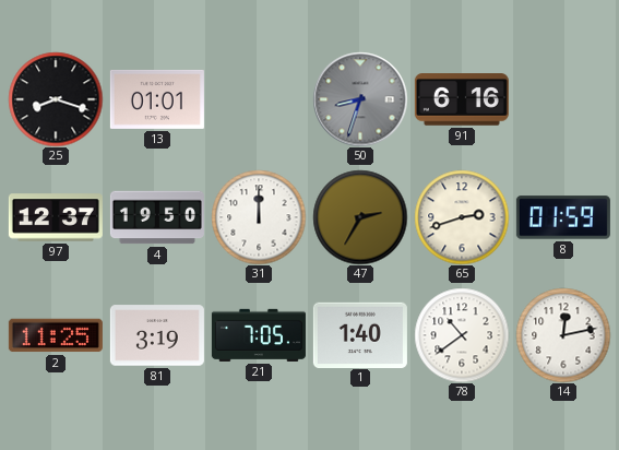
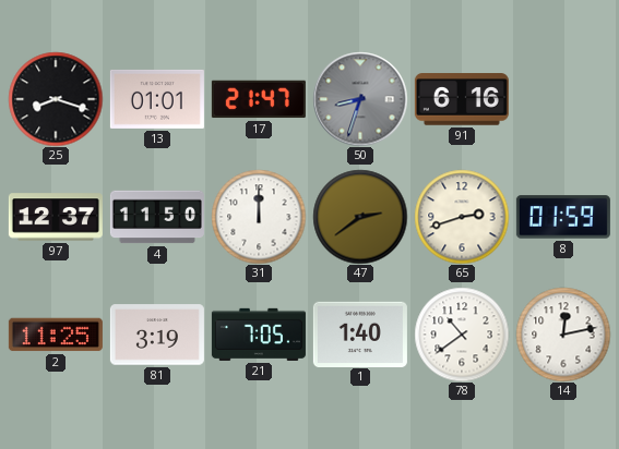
17: none -> 21:47 (259, 99)
4: 19:50 -> 11:50 (157, 217)
47: 2:35 -> 2:39 (360, 217)
